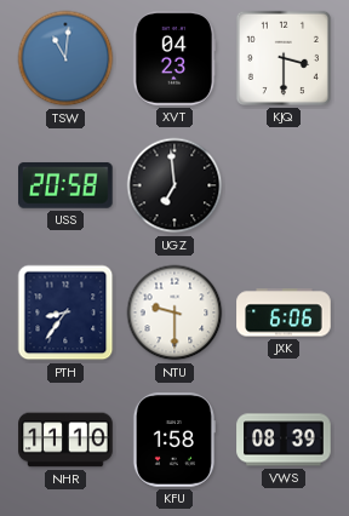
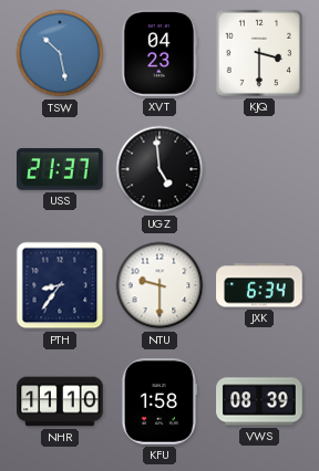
TSW: 11:01 -> 10:28 (60, 53)
USS: 20:58 -> 21:37 (61, 169)
UGZ: 6:59 -> 4:59 (159, 169)
JXK: 6:06 -> 6:34 (259, 285)
